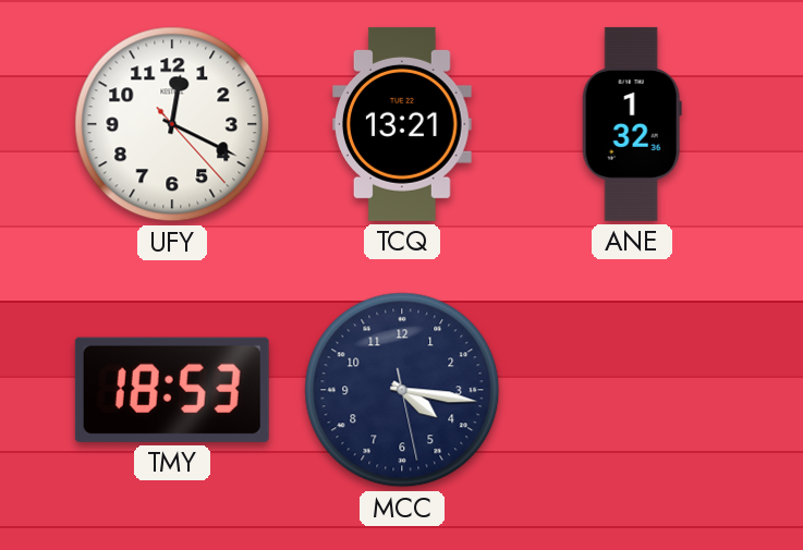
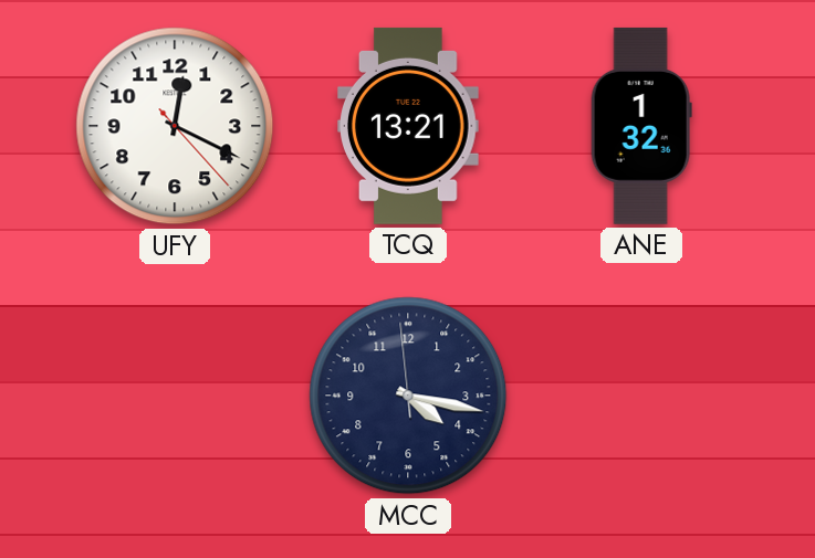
TMY: 18:53 -> none (172, 390)
MCC: 4:16:28 -> 4:16:59 (408, 396)
